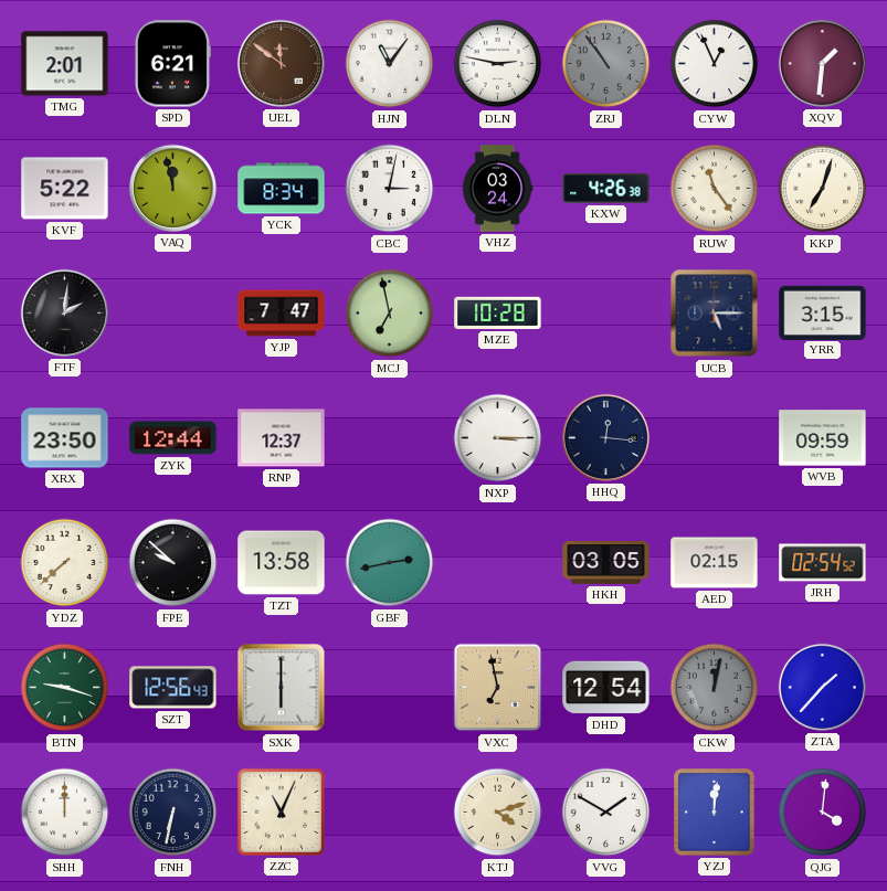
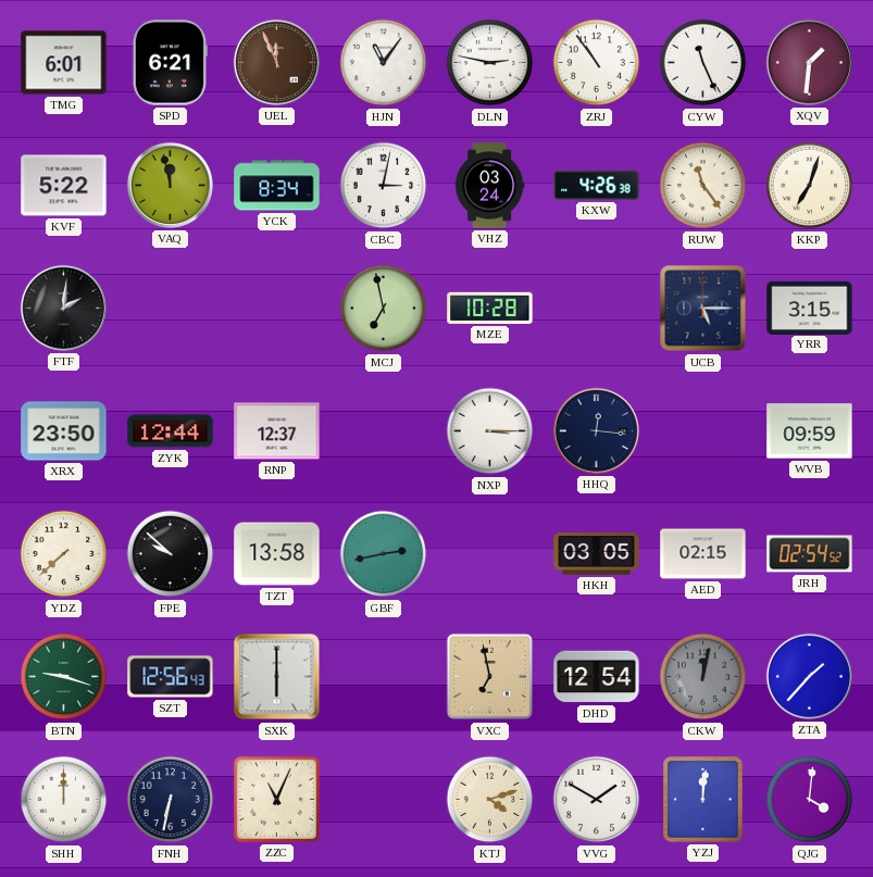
TMG: 2:01 -> 6:01 (64, 63)
UEL: 11:51 -> 11:56 (276, 62)
ZRJ dial: grey -> white (597, 63)
CYW: 12:56 -> 11:26 (703, 63)
YJP: 7:47 -> none (282, 314)
